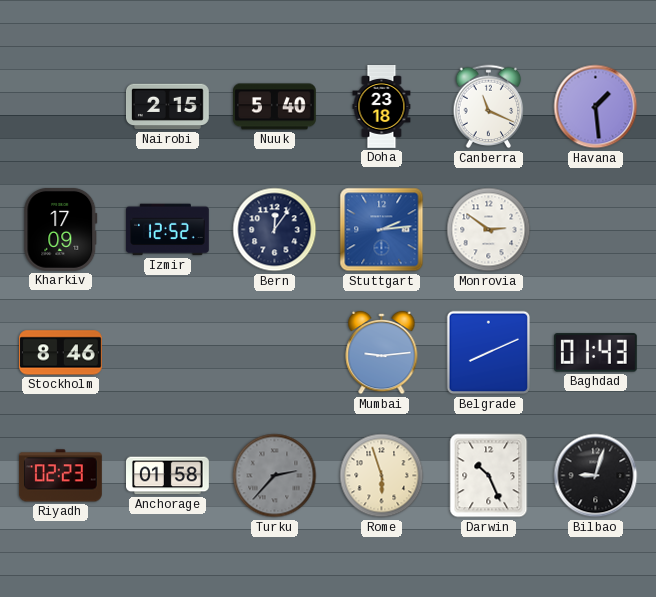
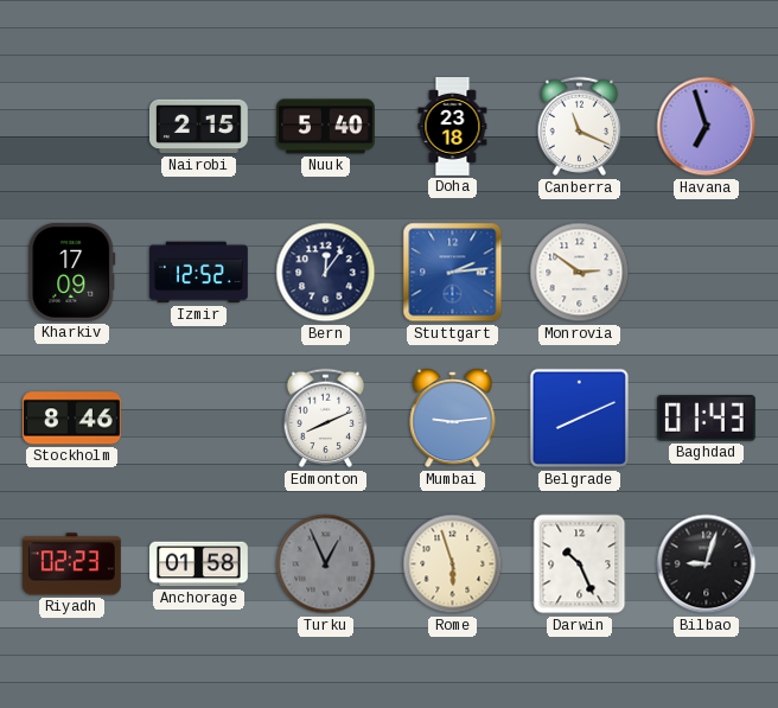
Havana: 1:29 -> 6:57 (707, 127)
Edmonton: none -> 8:11 (326, 419)
Turku: 2:37 -> 12:56 (326, 565)
